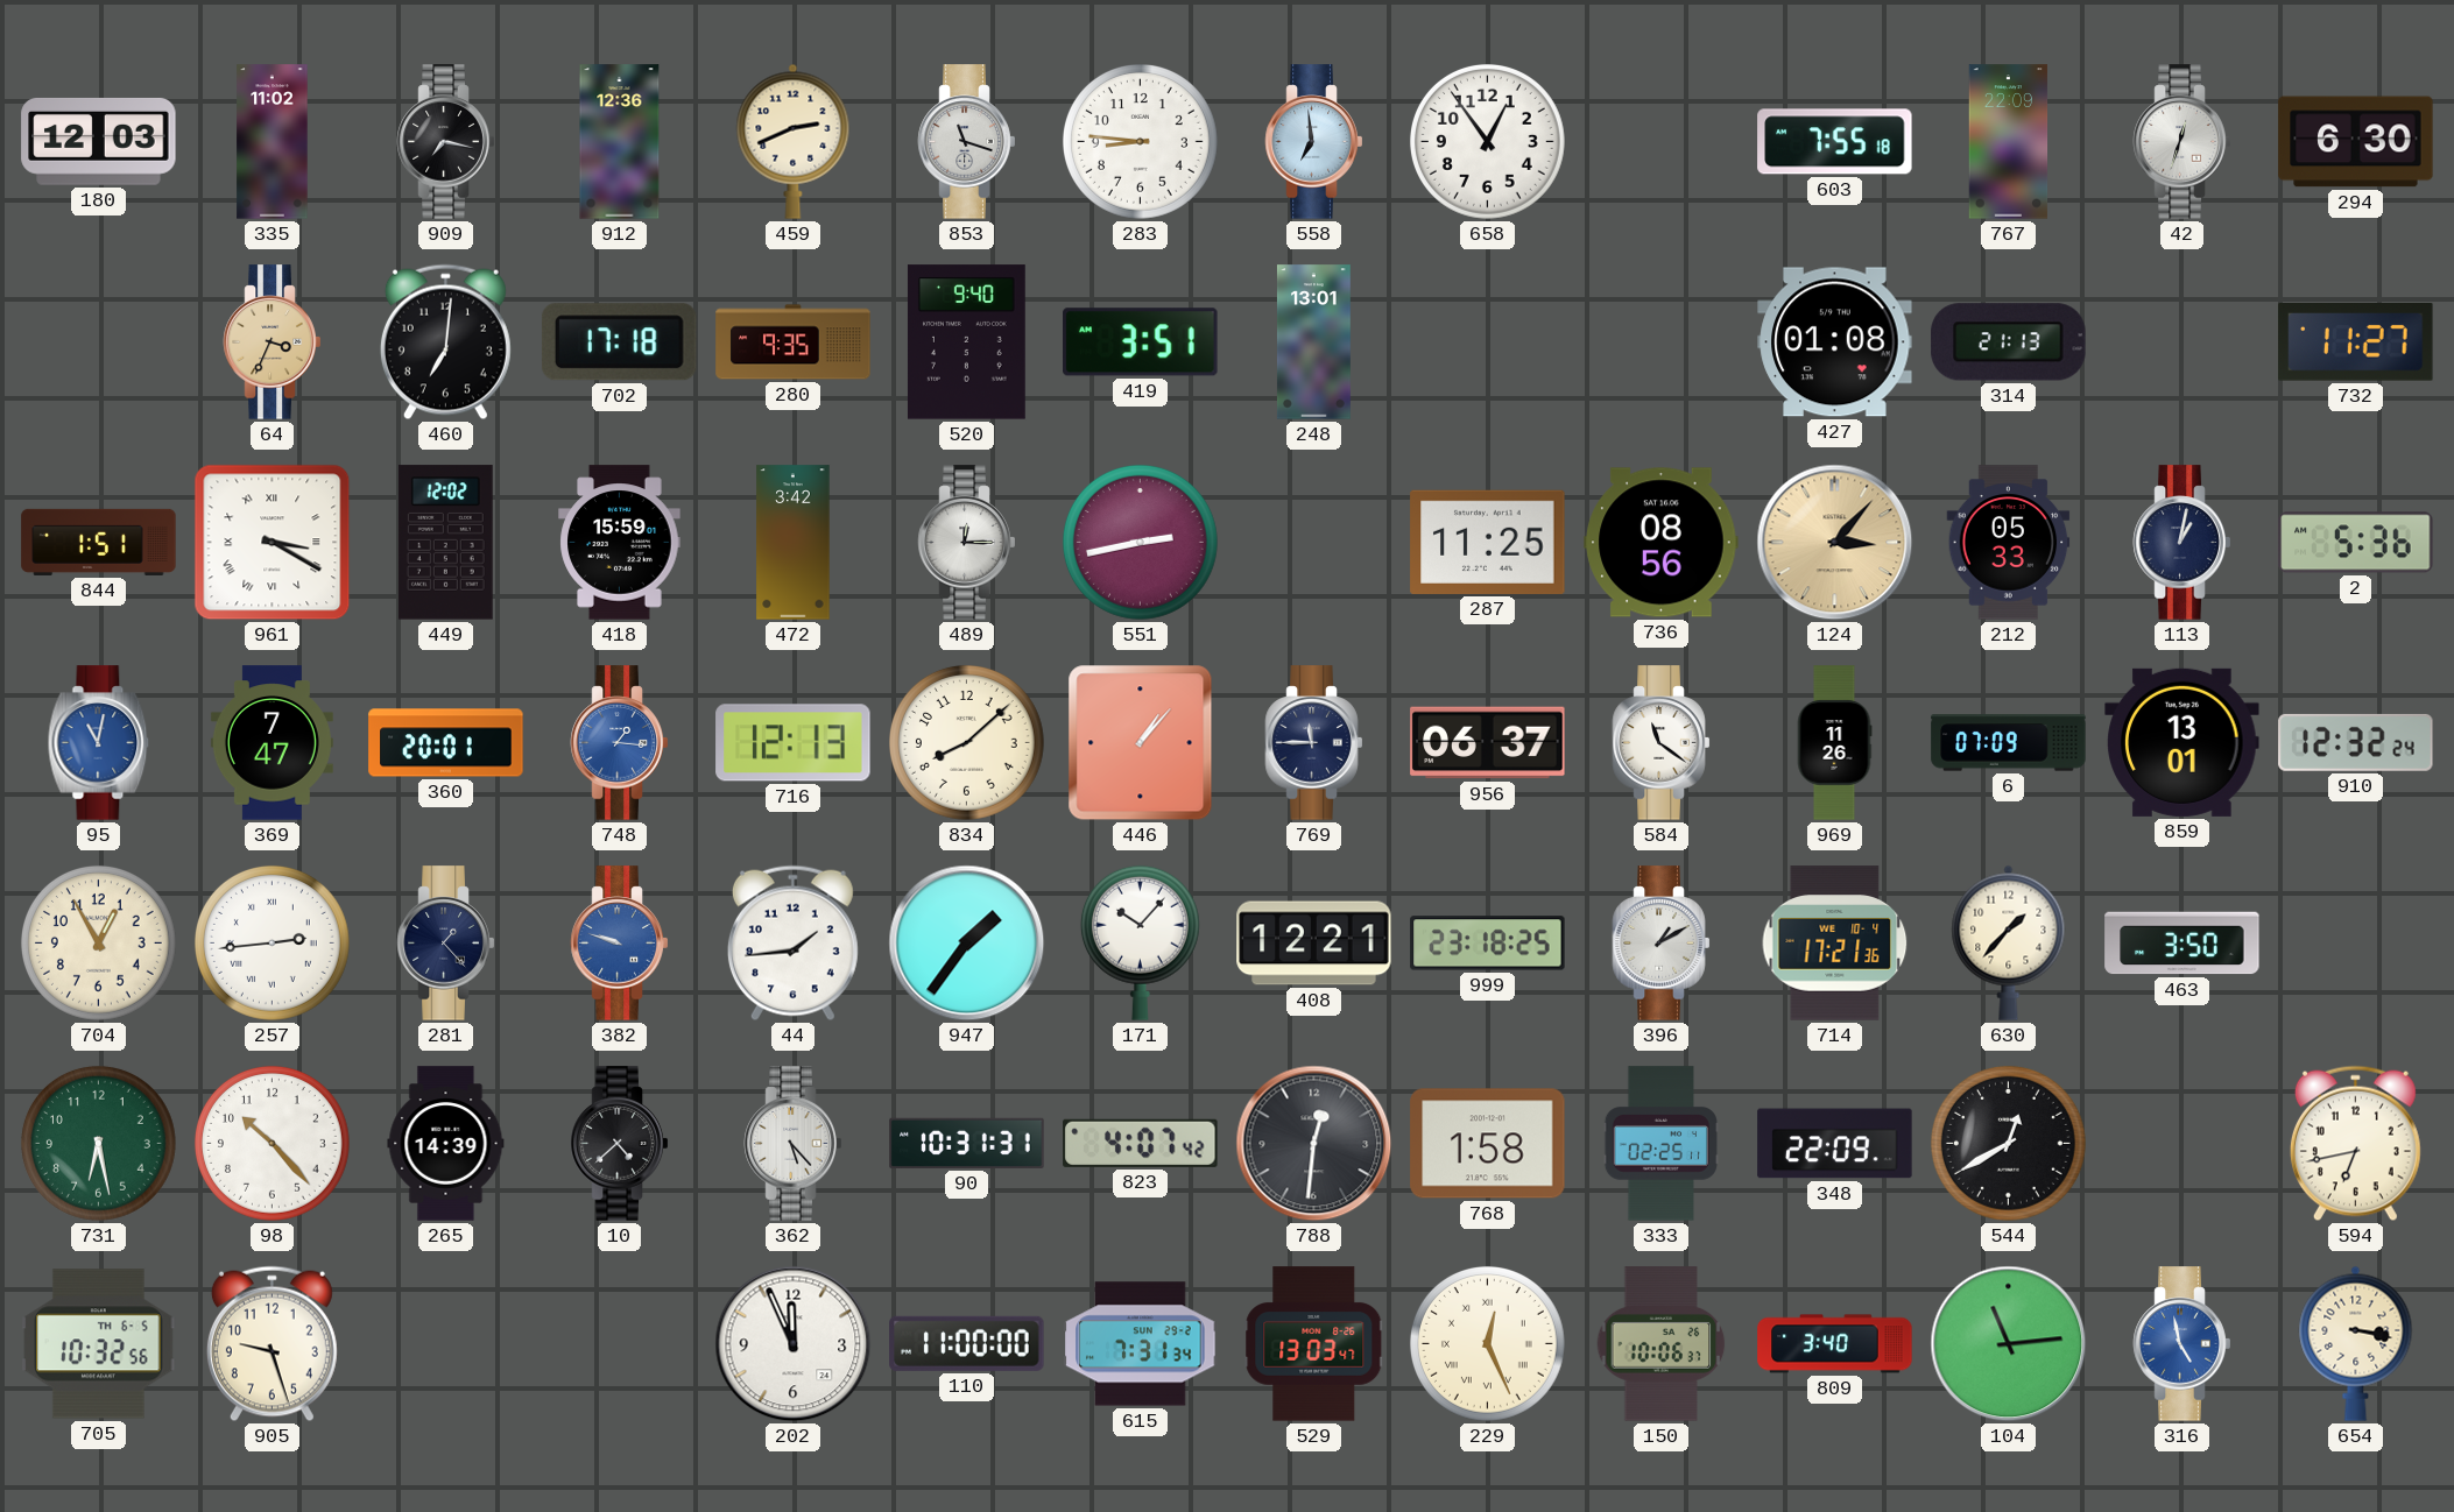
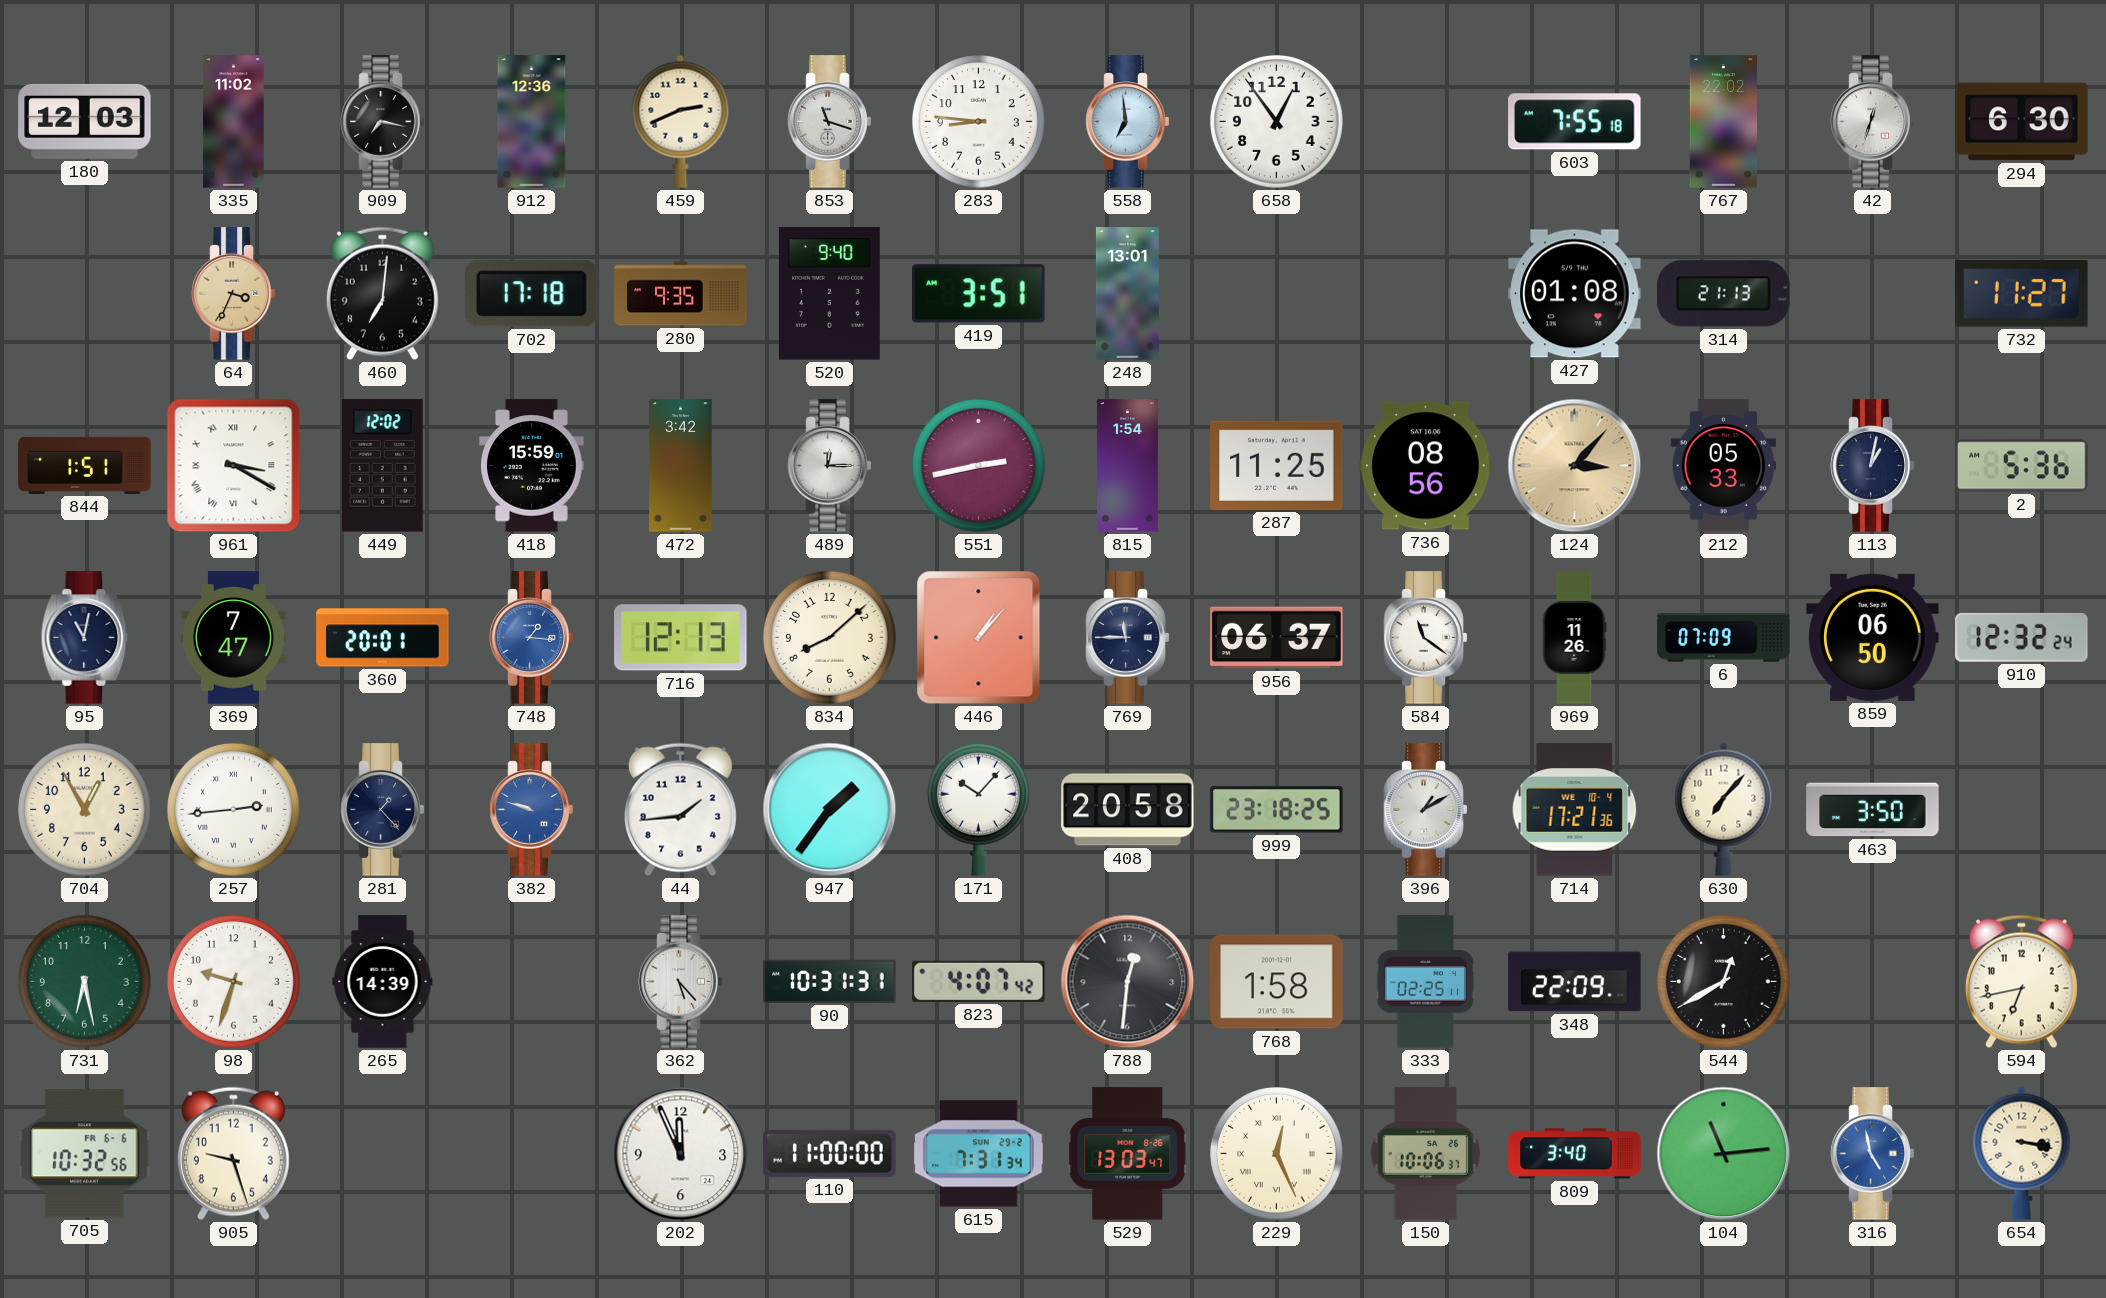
767: 22:09 -> 22:02 (1724, 122)
815: none -> 1:54 (1127, 466)
95 dial: blue -> navy (85, 638)
859: 13:01 -> 06:50 (1873, 637)
408: 12:21 -> 20:58 (1128, 810)
630: 1:37 -> 7:07 (1724, 809)
98: 10:23 -> 9:33 (233, 981)
10: 4:38 -> none (620, 1144)
705 date: TH 6-5 -> FR 6-6 (85, 1154)
